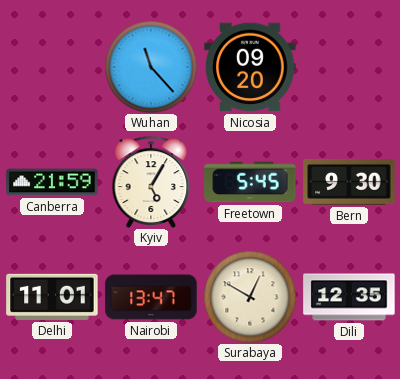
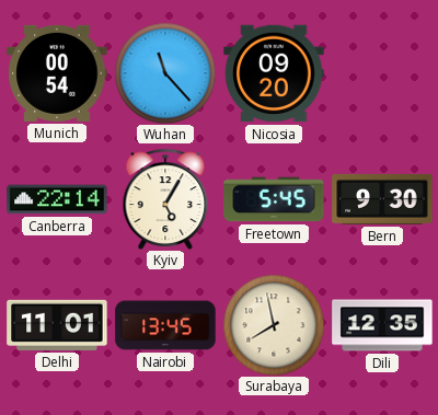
Munich: none -> 00:54 (57, 73)
Canberra: 21:59 -> 22:14 (57, 199)
Nairobi: 13:47 -> 13:45 (165, 325)
Surabaya: 12:50 -> 7:58 (274, 325)
